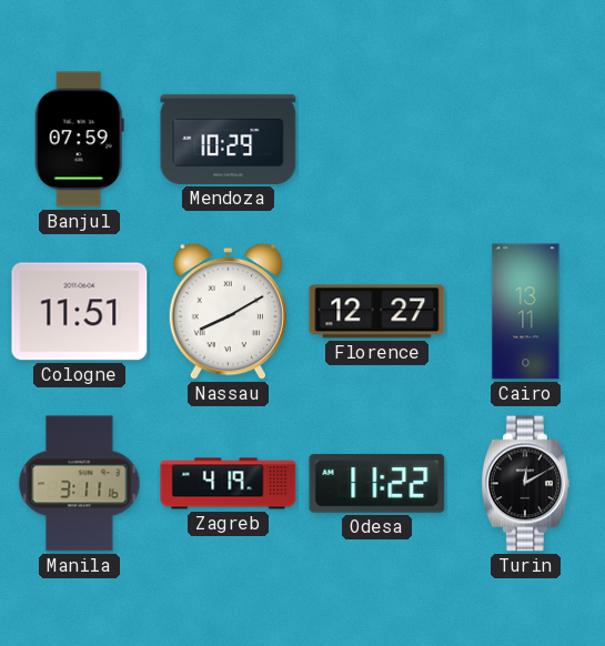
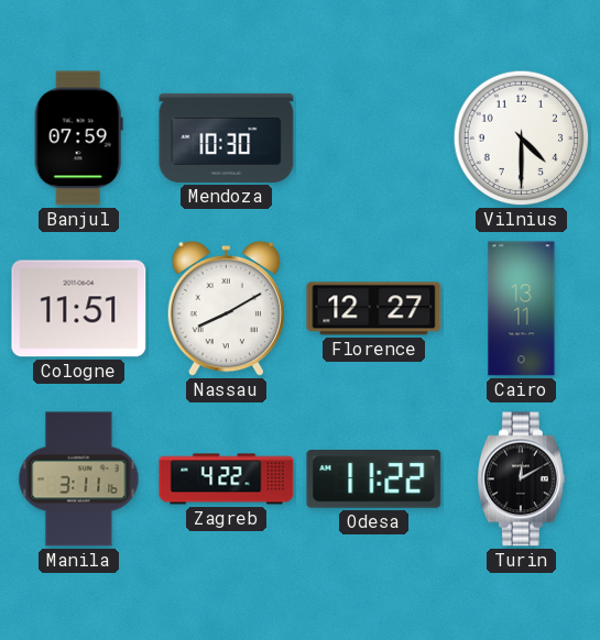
Mendoza: 10:29 -> 10:30 (227, 137)
Vilnius: none -> 4:30 (522, 139)
Zagreb: 4:19 -> 4:22 (227, 479)
